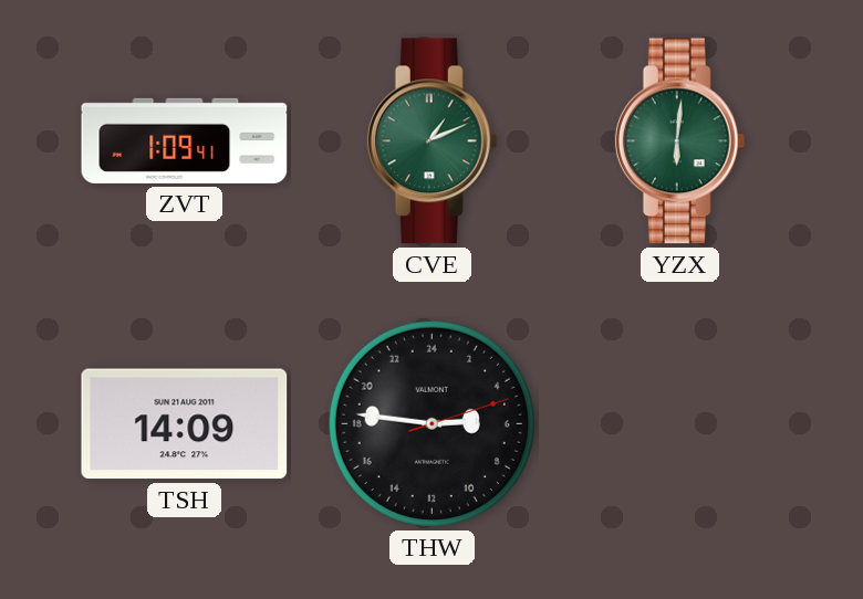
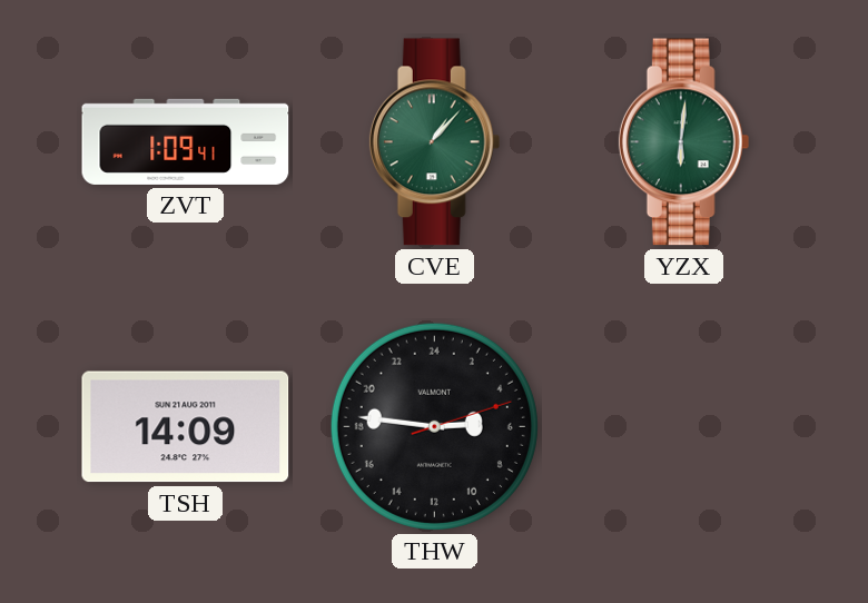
CVE: 1:11 -> 1:07 (435, 142)
